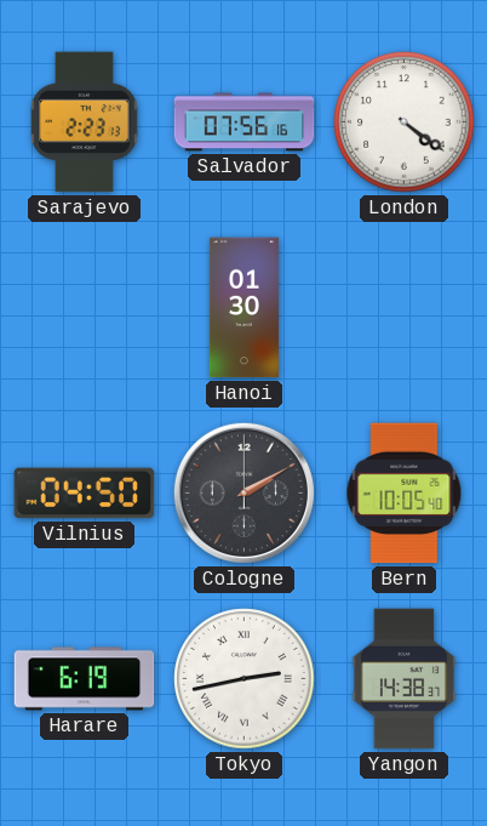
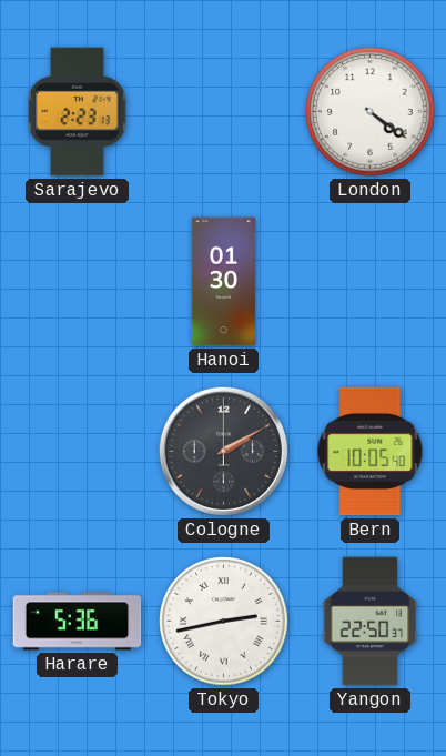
Salvador: 07:56 -> none (245, 123)
Vilnius: 04:50 -> none (85, 494)
Harare: 6:19 -> 5:36 (78, 622)
Yangon: 14:38 -> 22:50 (371, 622)
